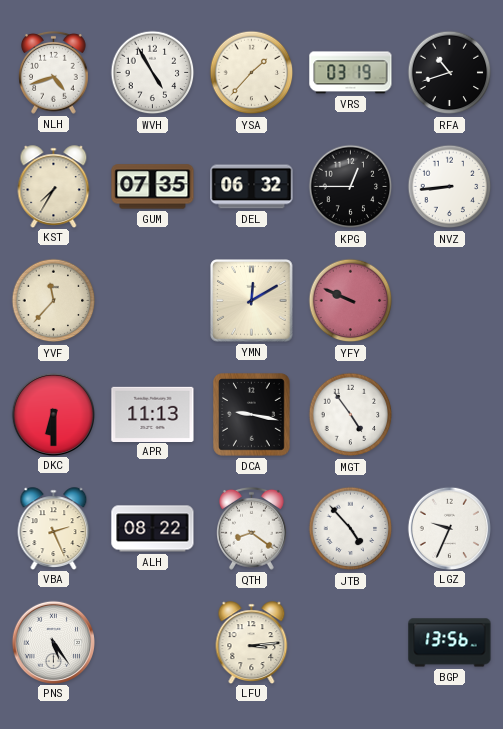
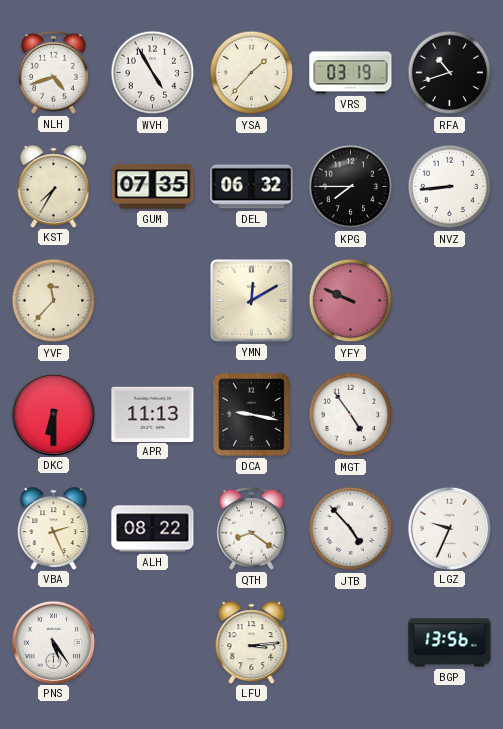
KPG: 12:45 -> 7:45 (351, 187)
